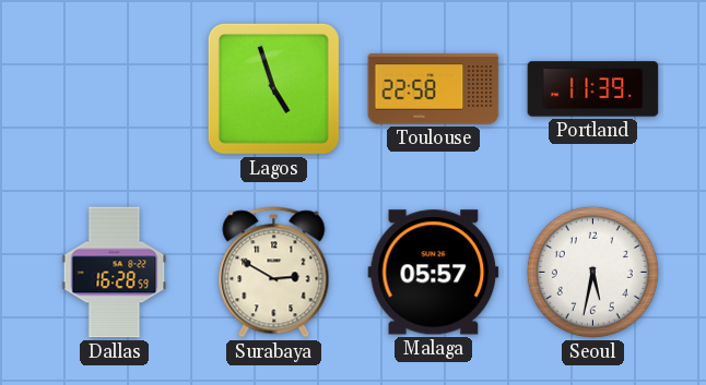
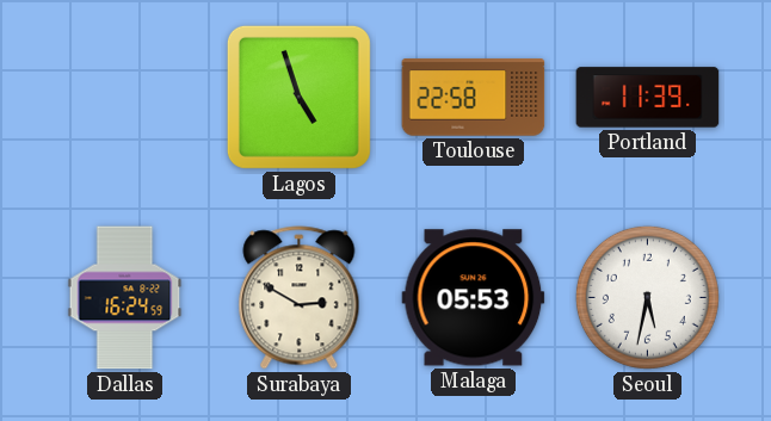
Dallas: 16:28 -> 16:24 (125, 298)
Malaga: 05:57 -> 05:53 (474, 298)
